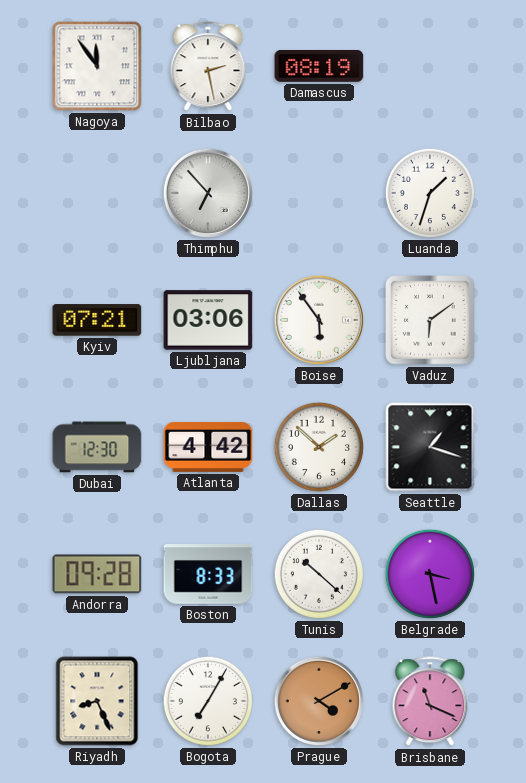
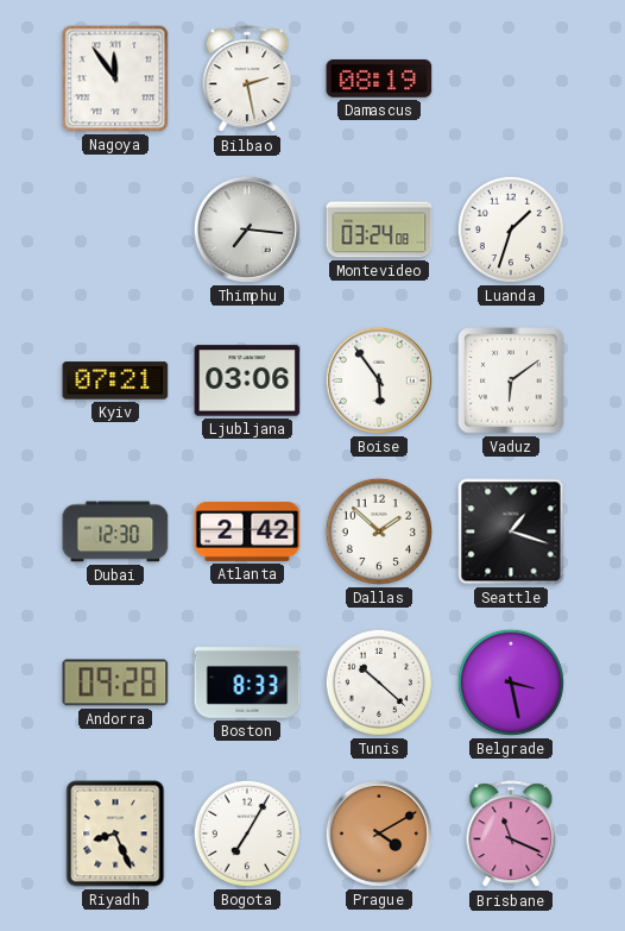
Thimphu: 6:53 -> 7:16 (247, 229)
Montevideo: none -> 03:24 (379, 229)
Atlanta: 4:42 -> 2:42 (247, 531)
